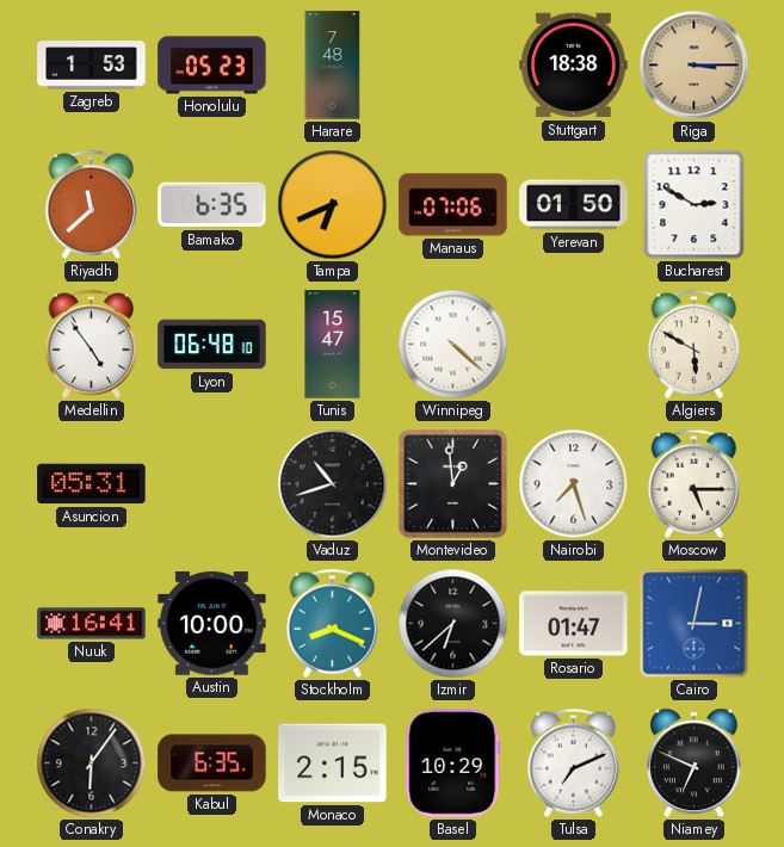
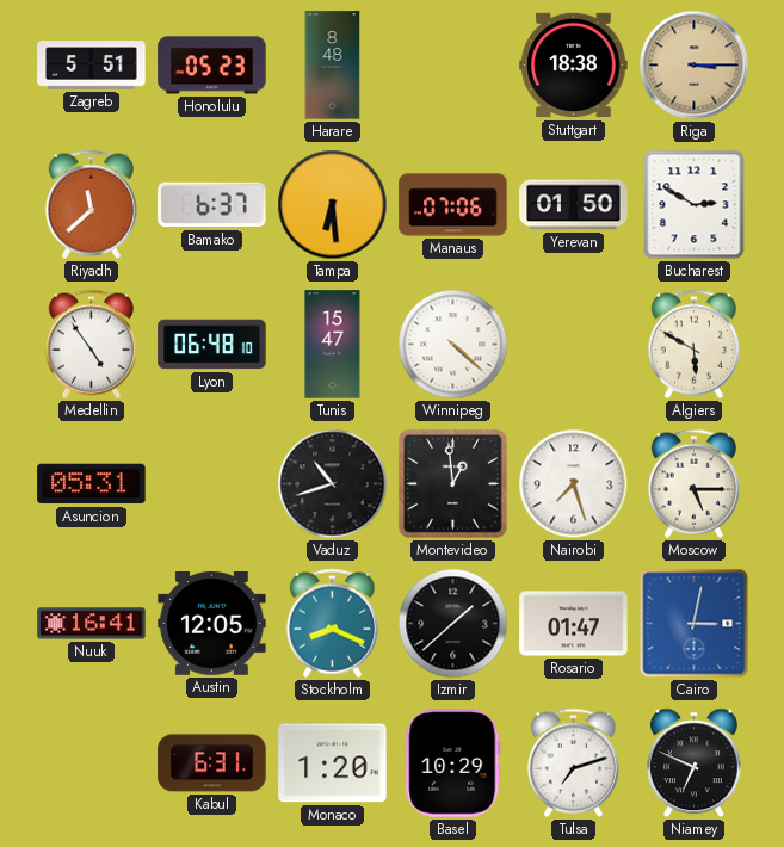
Zagreb: 1:53 -> 5:51 (92, 66)
Harare: 7:48 -> 8:48 (333, 66)
Bamako: 6:35 -> 6:37 (212, 205)
Tampa: 6:41 -> 6:29 (333, 205)
Austin: 10:00 -> 12:05 (212, 624)
Izmir: 6:38 -> 1:38 (453, 624)
Conakry: 6:06 -> none (92, 763)
Kabul: 6:35 -> 6:31 (212, 763)
Monaco: 2:15 -> 1:20 (333, 763)
Tulsa: 7:11 -> 7:12 (573, 762)
